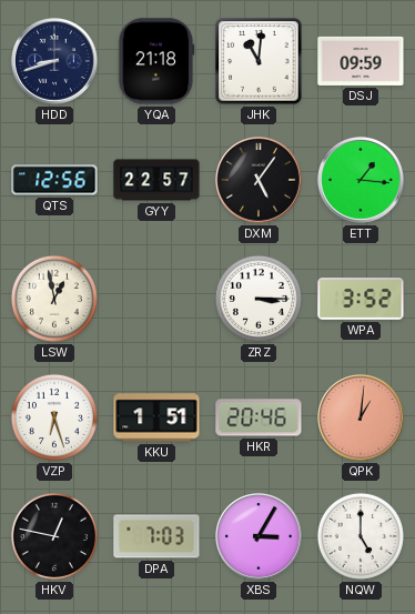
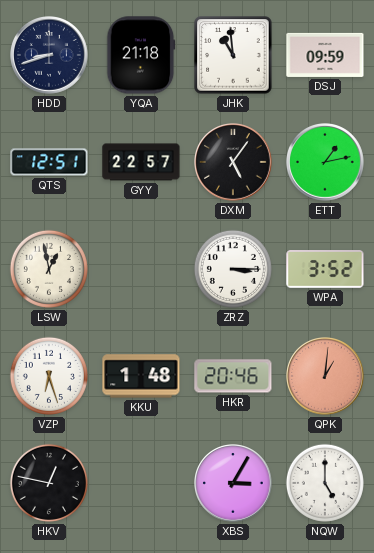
JHK: 11:01 -> 10:59 (233, 55)
QTS: 12:56 -> 12:51 (49, 162)
ETT: 1:16 -> 1:13 (326, 163)
KKU: 1:51 -> 1:48 (141, 376)
DPA: 7:03 -> none (156, 536)
